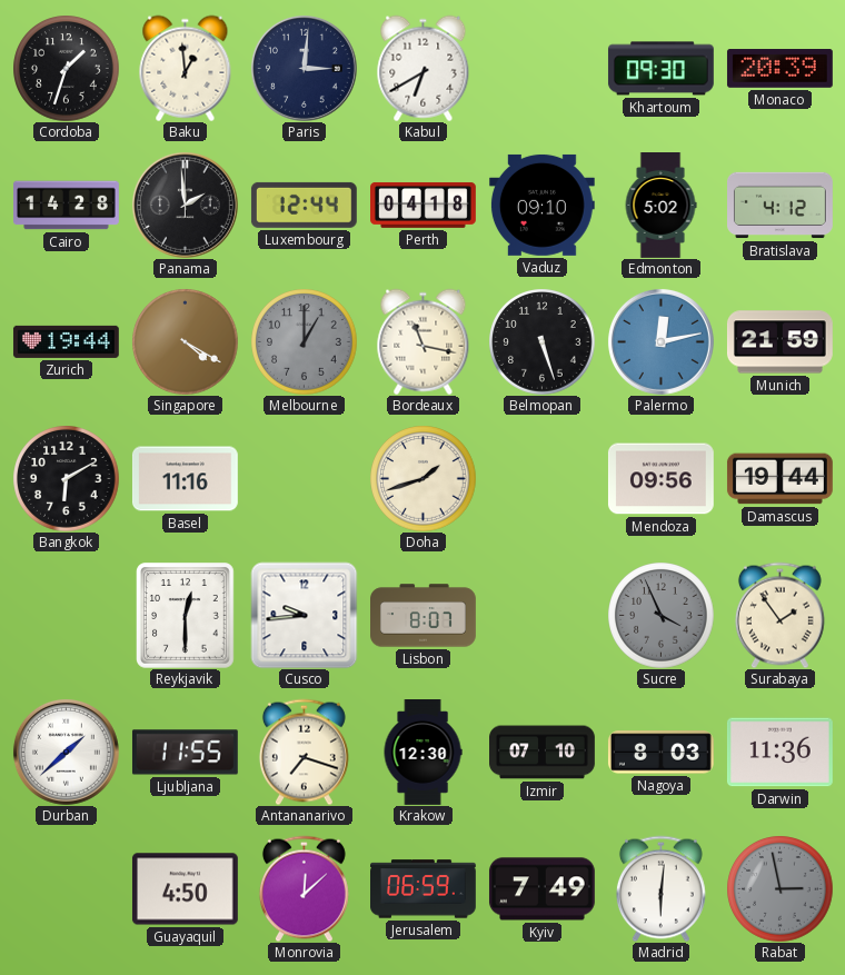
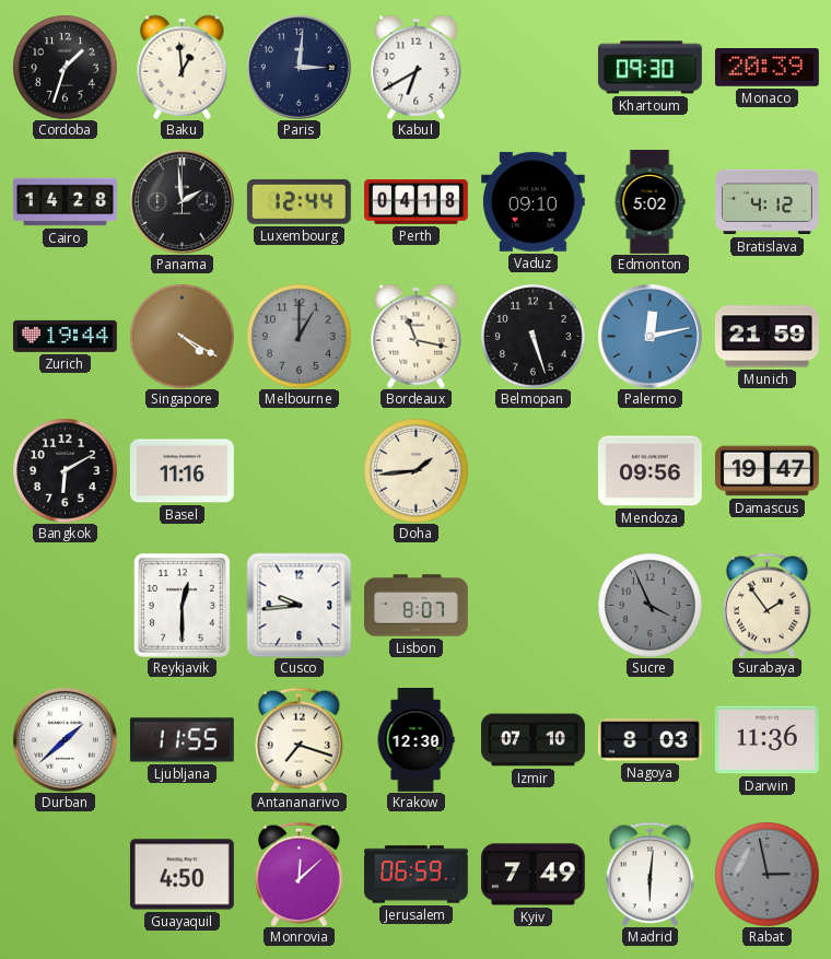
Doha: 1:42 -> 1:44 (415, 470)
Damascus: 19:44 -> 19:47 (766, 471)
